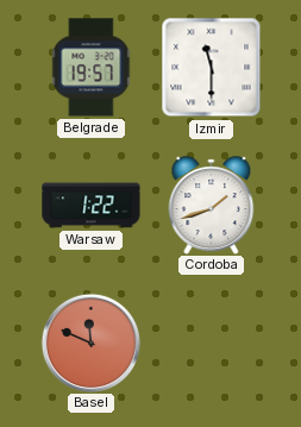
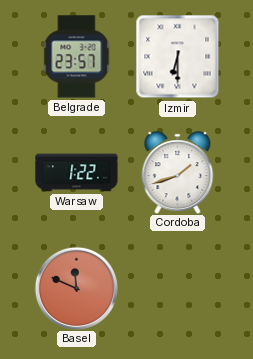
Belgrade: 19:57 -> 23:57 (77, 57)
Izmir: 11:30 -> 6:30 (178, 57)
